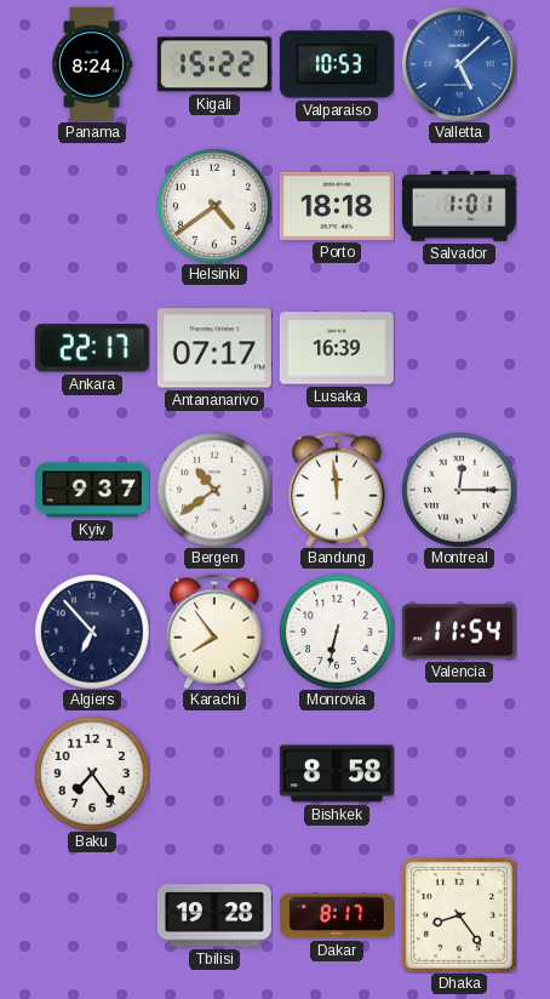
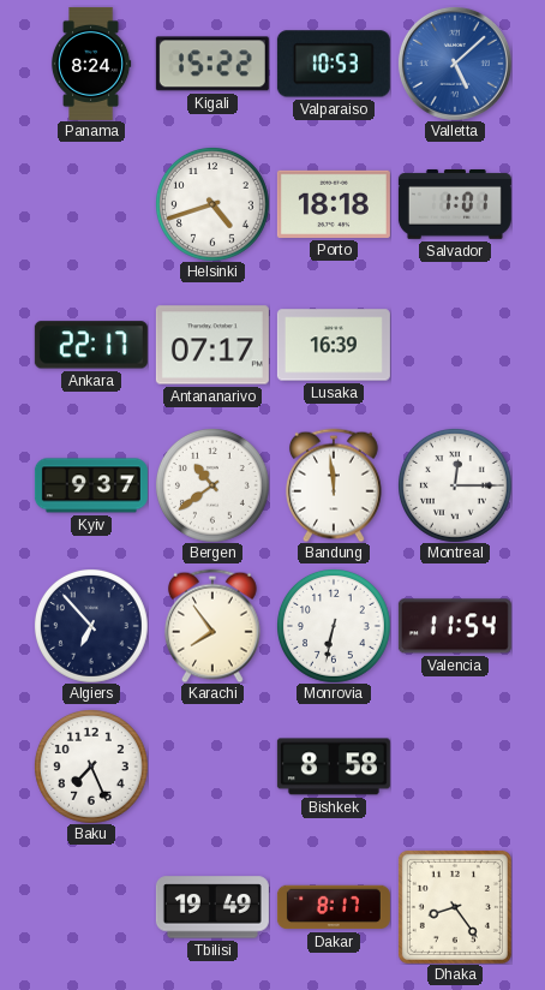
Helsinki: 4:39 -> 4:42 (212, 204)
Baku: 7:24 -> 7:26 (91, 767)
Tbilisi: 19:28 -> 19:49 (212, 907)
